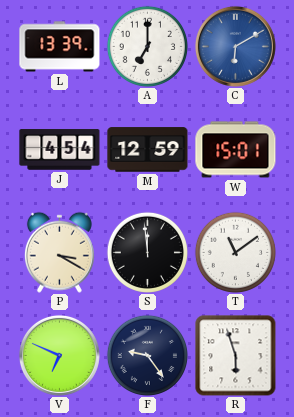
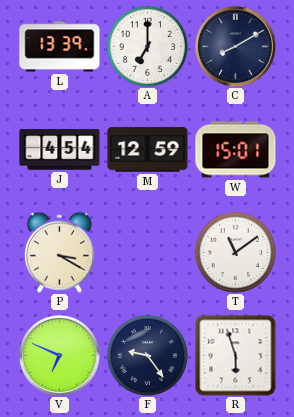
C: 6:10 -> 8:10 (235, 46)
C dial: blue -> navy (235, 46)
S: 11:59 -> none (147, 252)
